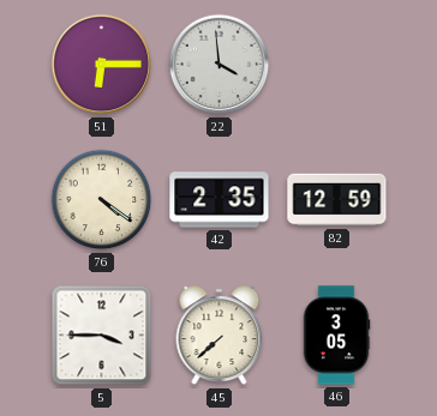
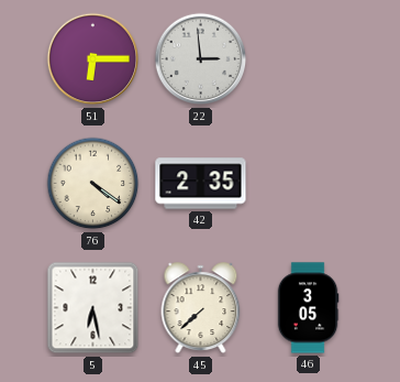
22: 3:59 -> 2:59 (201, 59)
82: 12:59 -> none (337, 200)
5: 3:45 -> 6:28 (93, 308)
